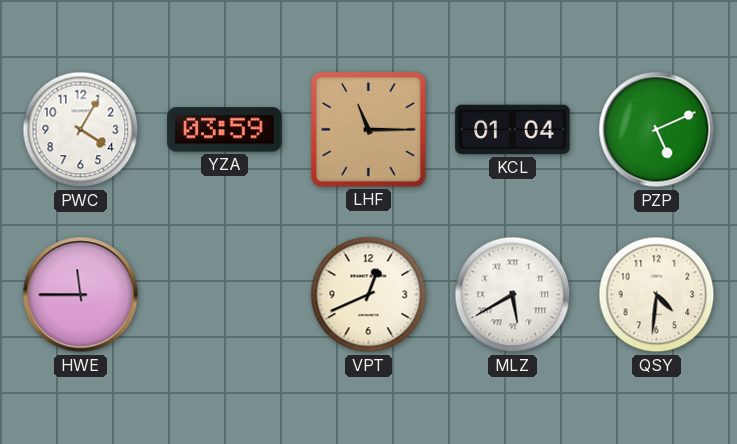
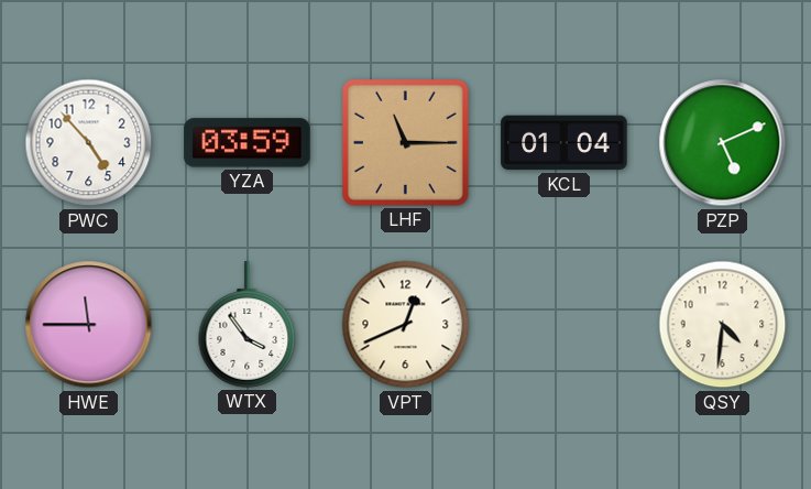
PWC: 4:05 -> 4:53 (89, 143)
WTX: none -> 3:54 (248, 325)
MLZ: 5:40 -> none (513, 295)
